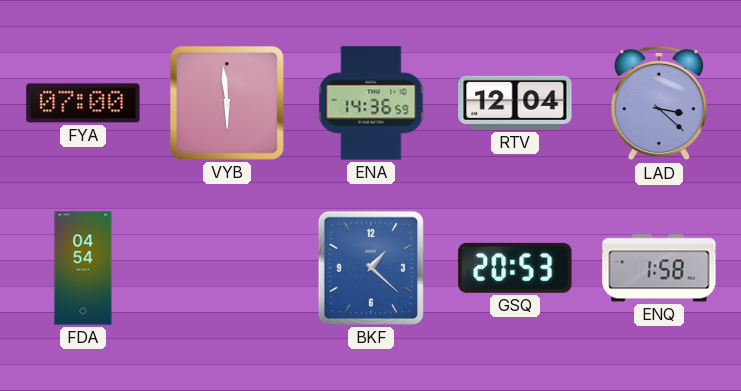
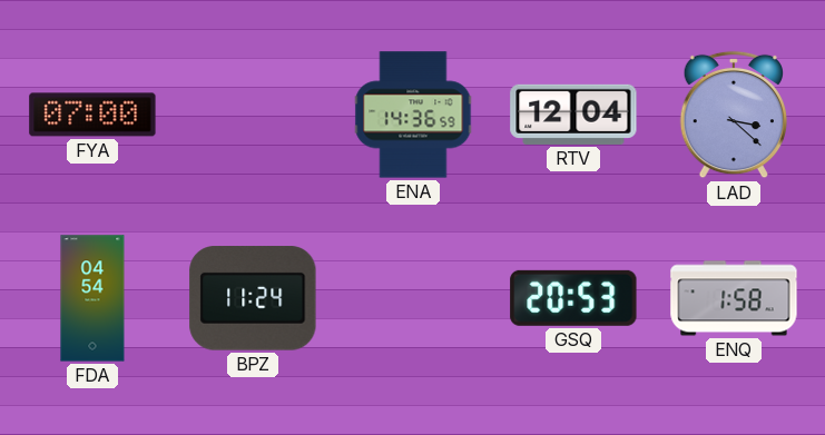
VYB: 5:59 -> none (228, 104)
BPZ: none -> 11:24 (253, 298)
BKF: 1:22 -> none (371, 268)
